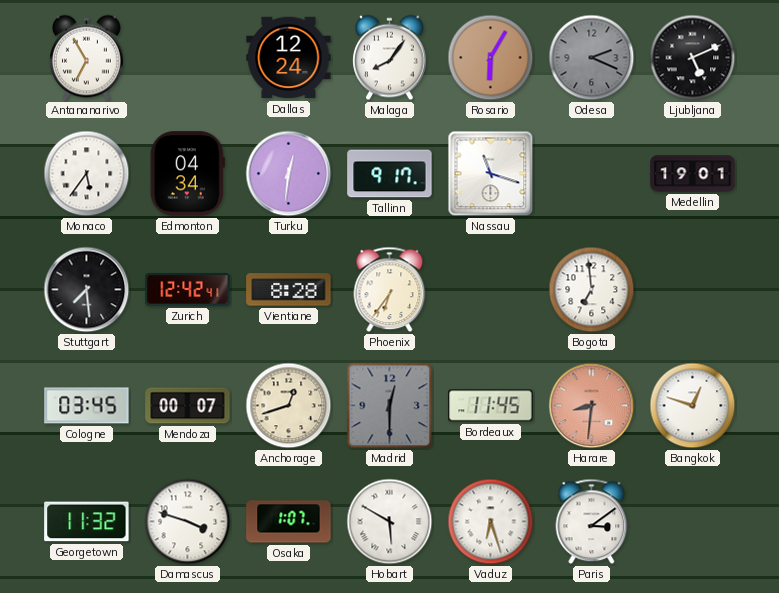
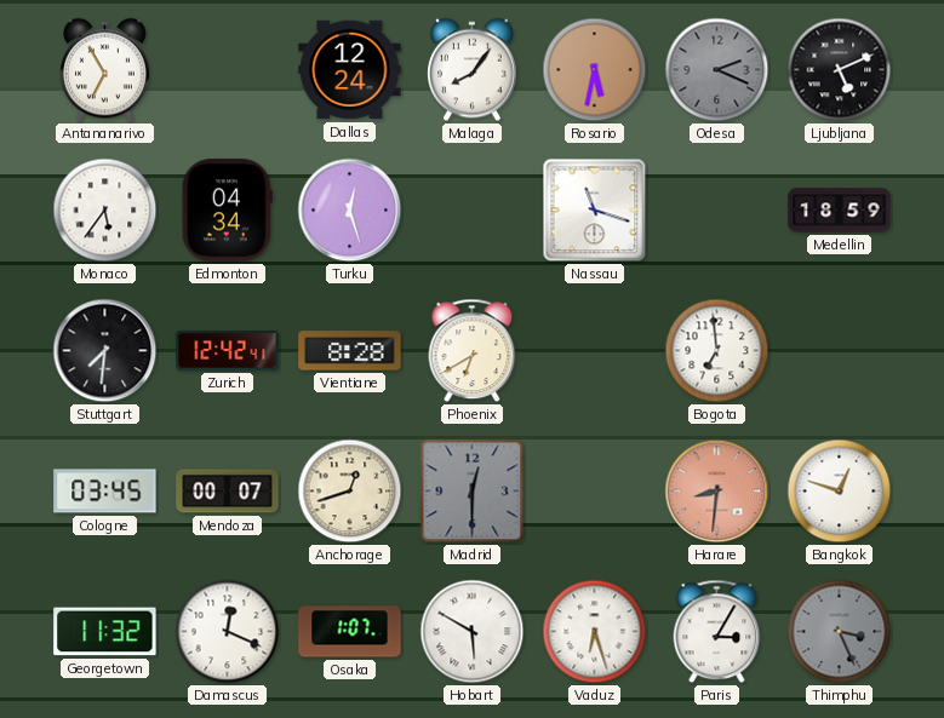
Rosario: 6:05 -> 5:32 (595, 70)
Turku: 12:31 -> 12:27 (350, 211)
Tallinn: 9:17 -> none (390, 174)
Medellin: 19:01 -> 18:59 (840, 211)
Stuttgart: 7:29 -> 7:31 (105, 351)
Phoenix: 6:36 -> 6:40 (473, 351)
Bordeaux: 11:45 -> none (491, 406)
Damascus: 3:48 -> 12:19 (228, 632)
Paris: 3:09 -> 3:05 (717, 632)
Thimphu: none -> 3:26 (840, 632)
